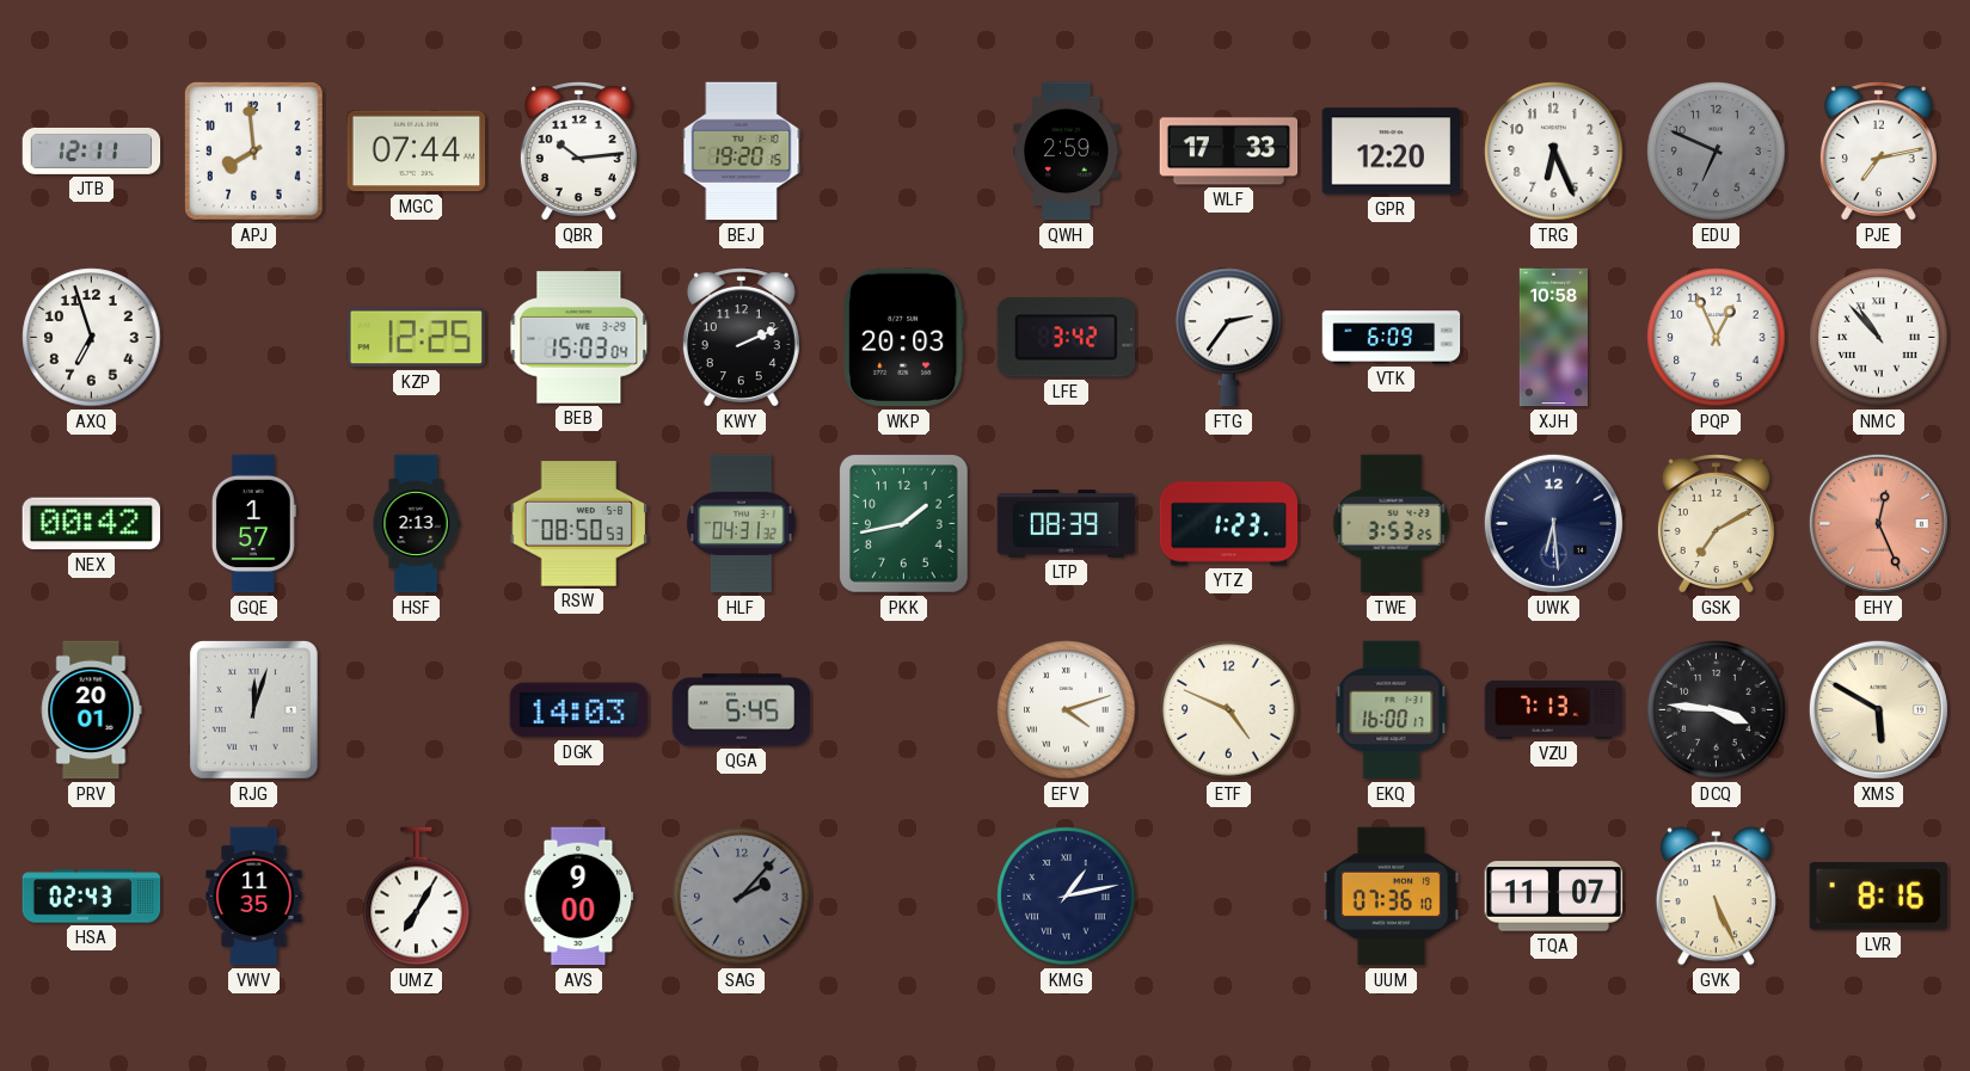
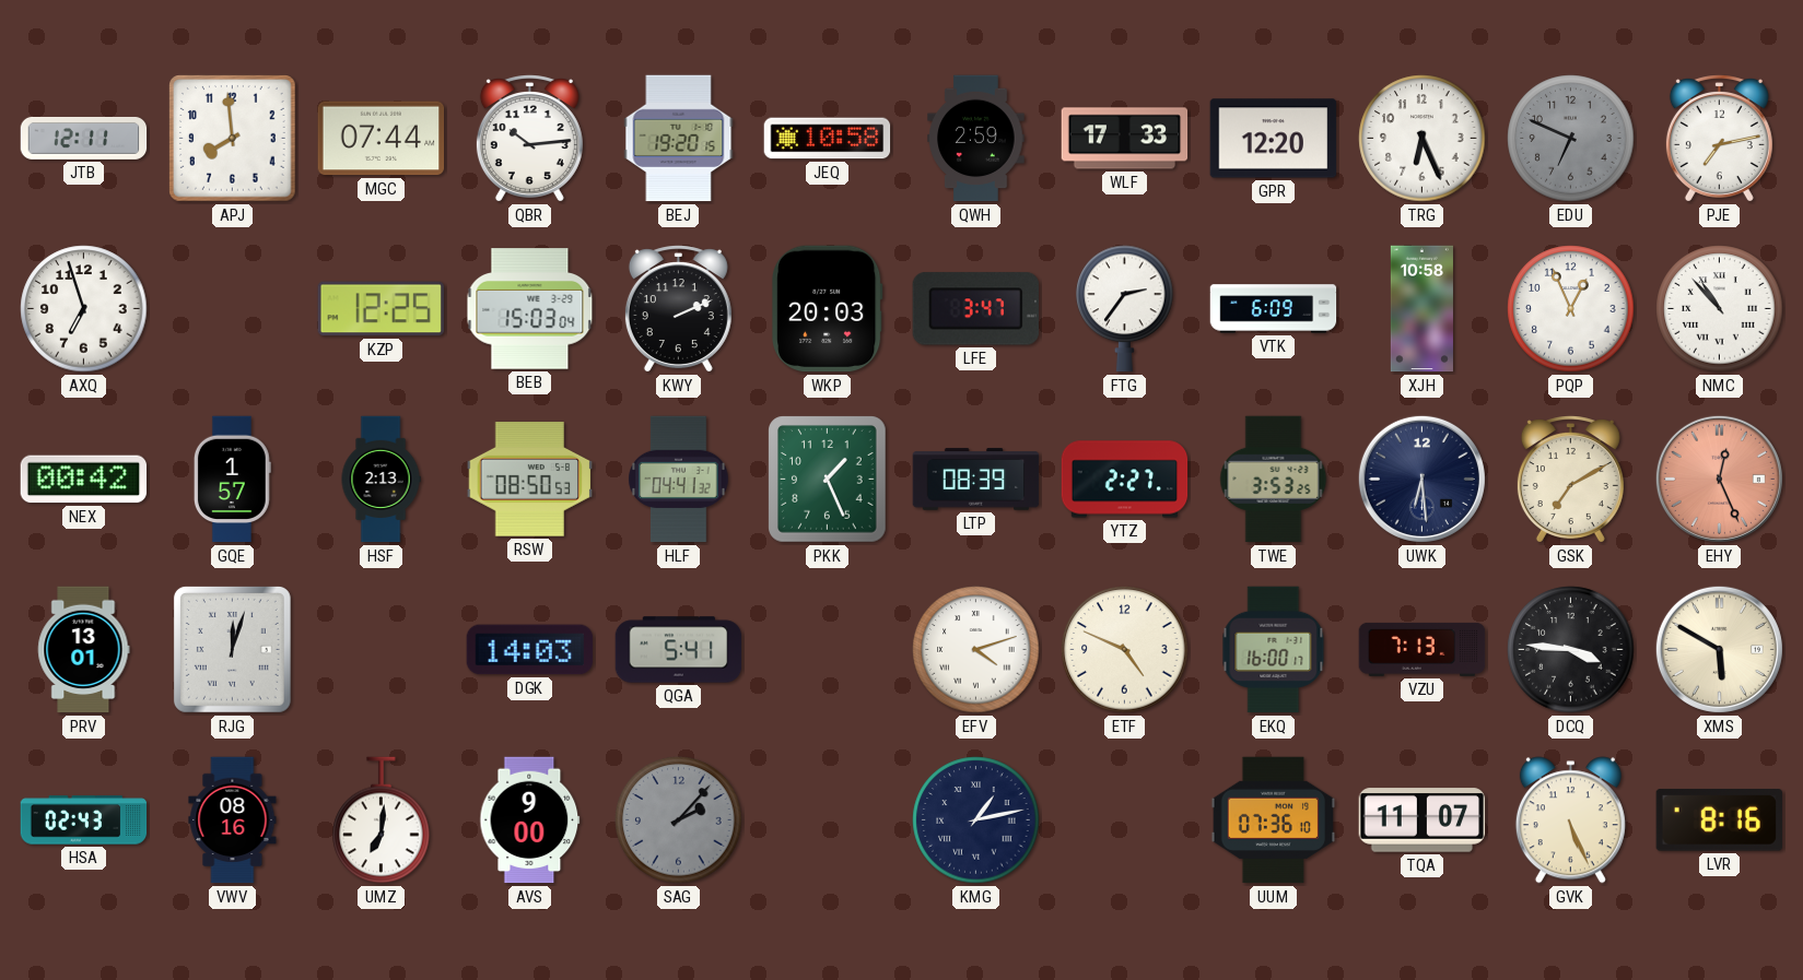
JEQ: none -> 10:58 (828, 139)
LFE: 3:42 -> 3:47 (975, 309)
HLF: 04:31 -> 04:41 (679, 480)
PKK: 1:43 -> 1:26 (828, 480)
YTZ: 1:23 -> 2:27 (1125, 480)
PRV: 20:01 -> 13:01 (84, 650)
QGA: 5:45 -> 5:41 (679, 650)
VWV: 11:35 -> 08:16 (233, 820)
UMZ: 7:05 -> 7:01 (382, 820)
